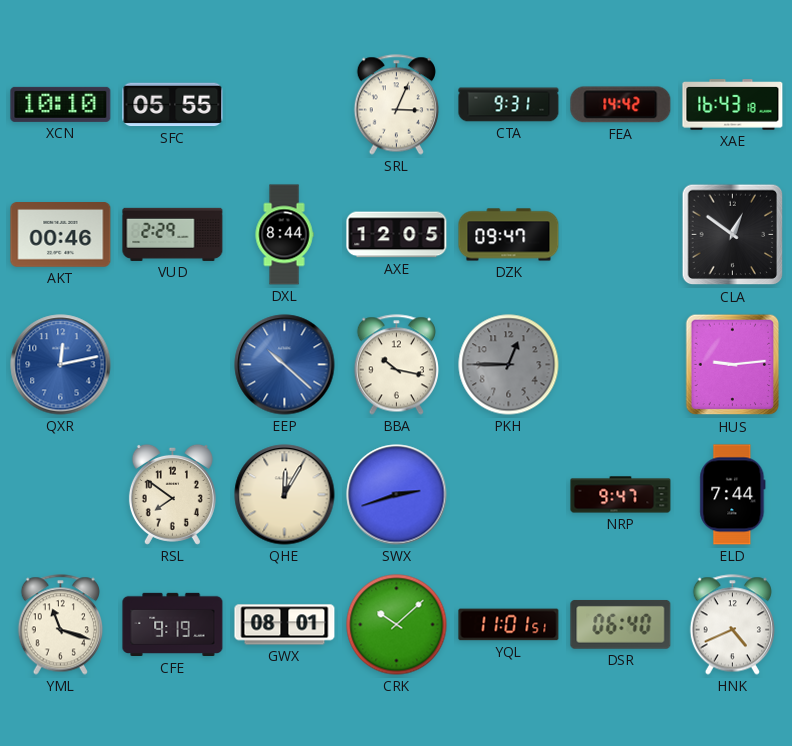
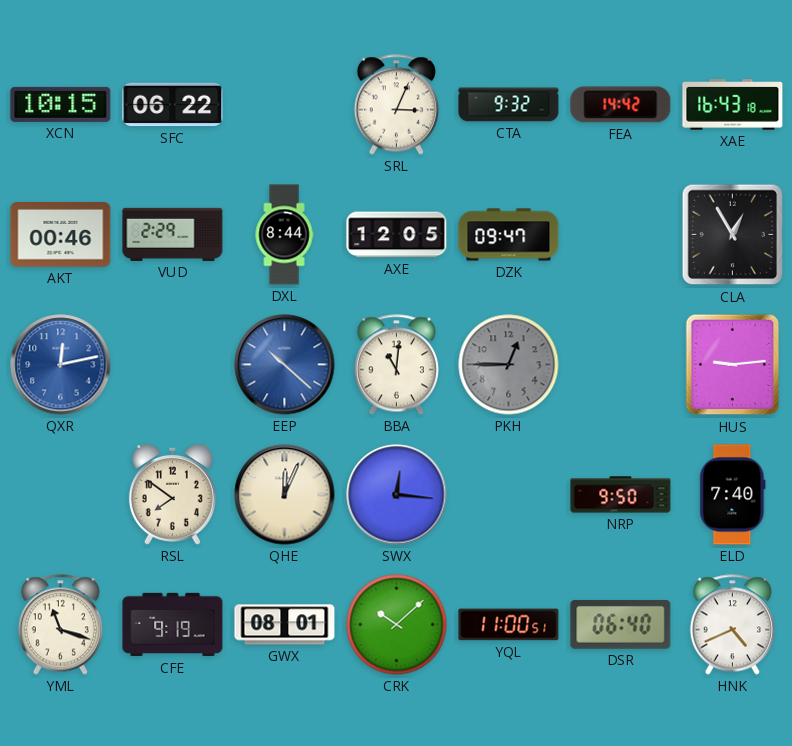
XCN: 10:10 -> 10:15 (61, 104)
SFC: 05:55 -> 06:22 (173, 105)
CTA: 9:31 -> 9:32 (509, 105)
CLA: 12:51 -> 12:55 (733, 235)
BBA: 10:17 -> 11:01 (396, 365)
QHE: 12:05 -> 12:04 (285, 495)
SWX: 2:42 -> 12:16 (397, 495)
NRP: 9:47 -> 9:50 (621, 495)
ELD: 7:44 -> 7:40 (733, 495)
YQL: 11:01 -> 11:00 (509, 625)
